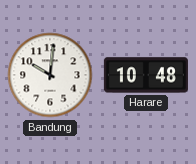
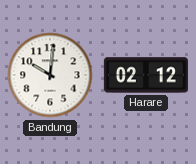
Harare: 10:48 -> 02:12 (146, 75)
